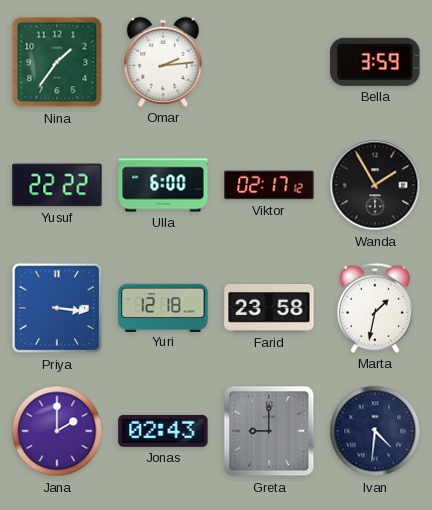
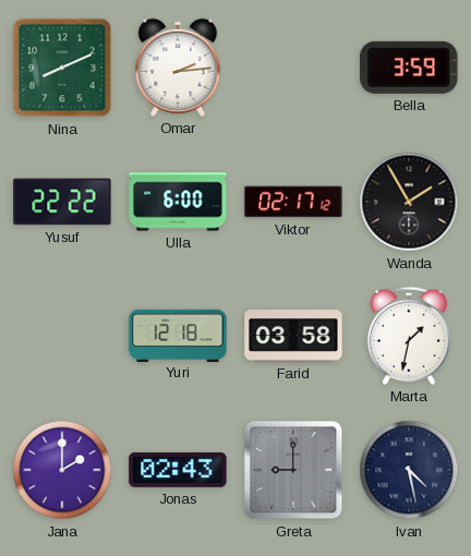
Nina: 1:36 -> 8:11 (62, 68)
Priya: 3:16 -> none (57, 308)
Farid: 23:58 -> 03:58 (293, 337)
Ivan: 4:31 -> 4:28 (409, 470)
